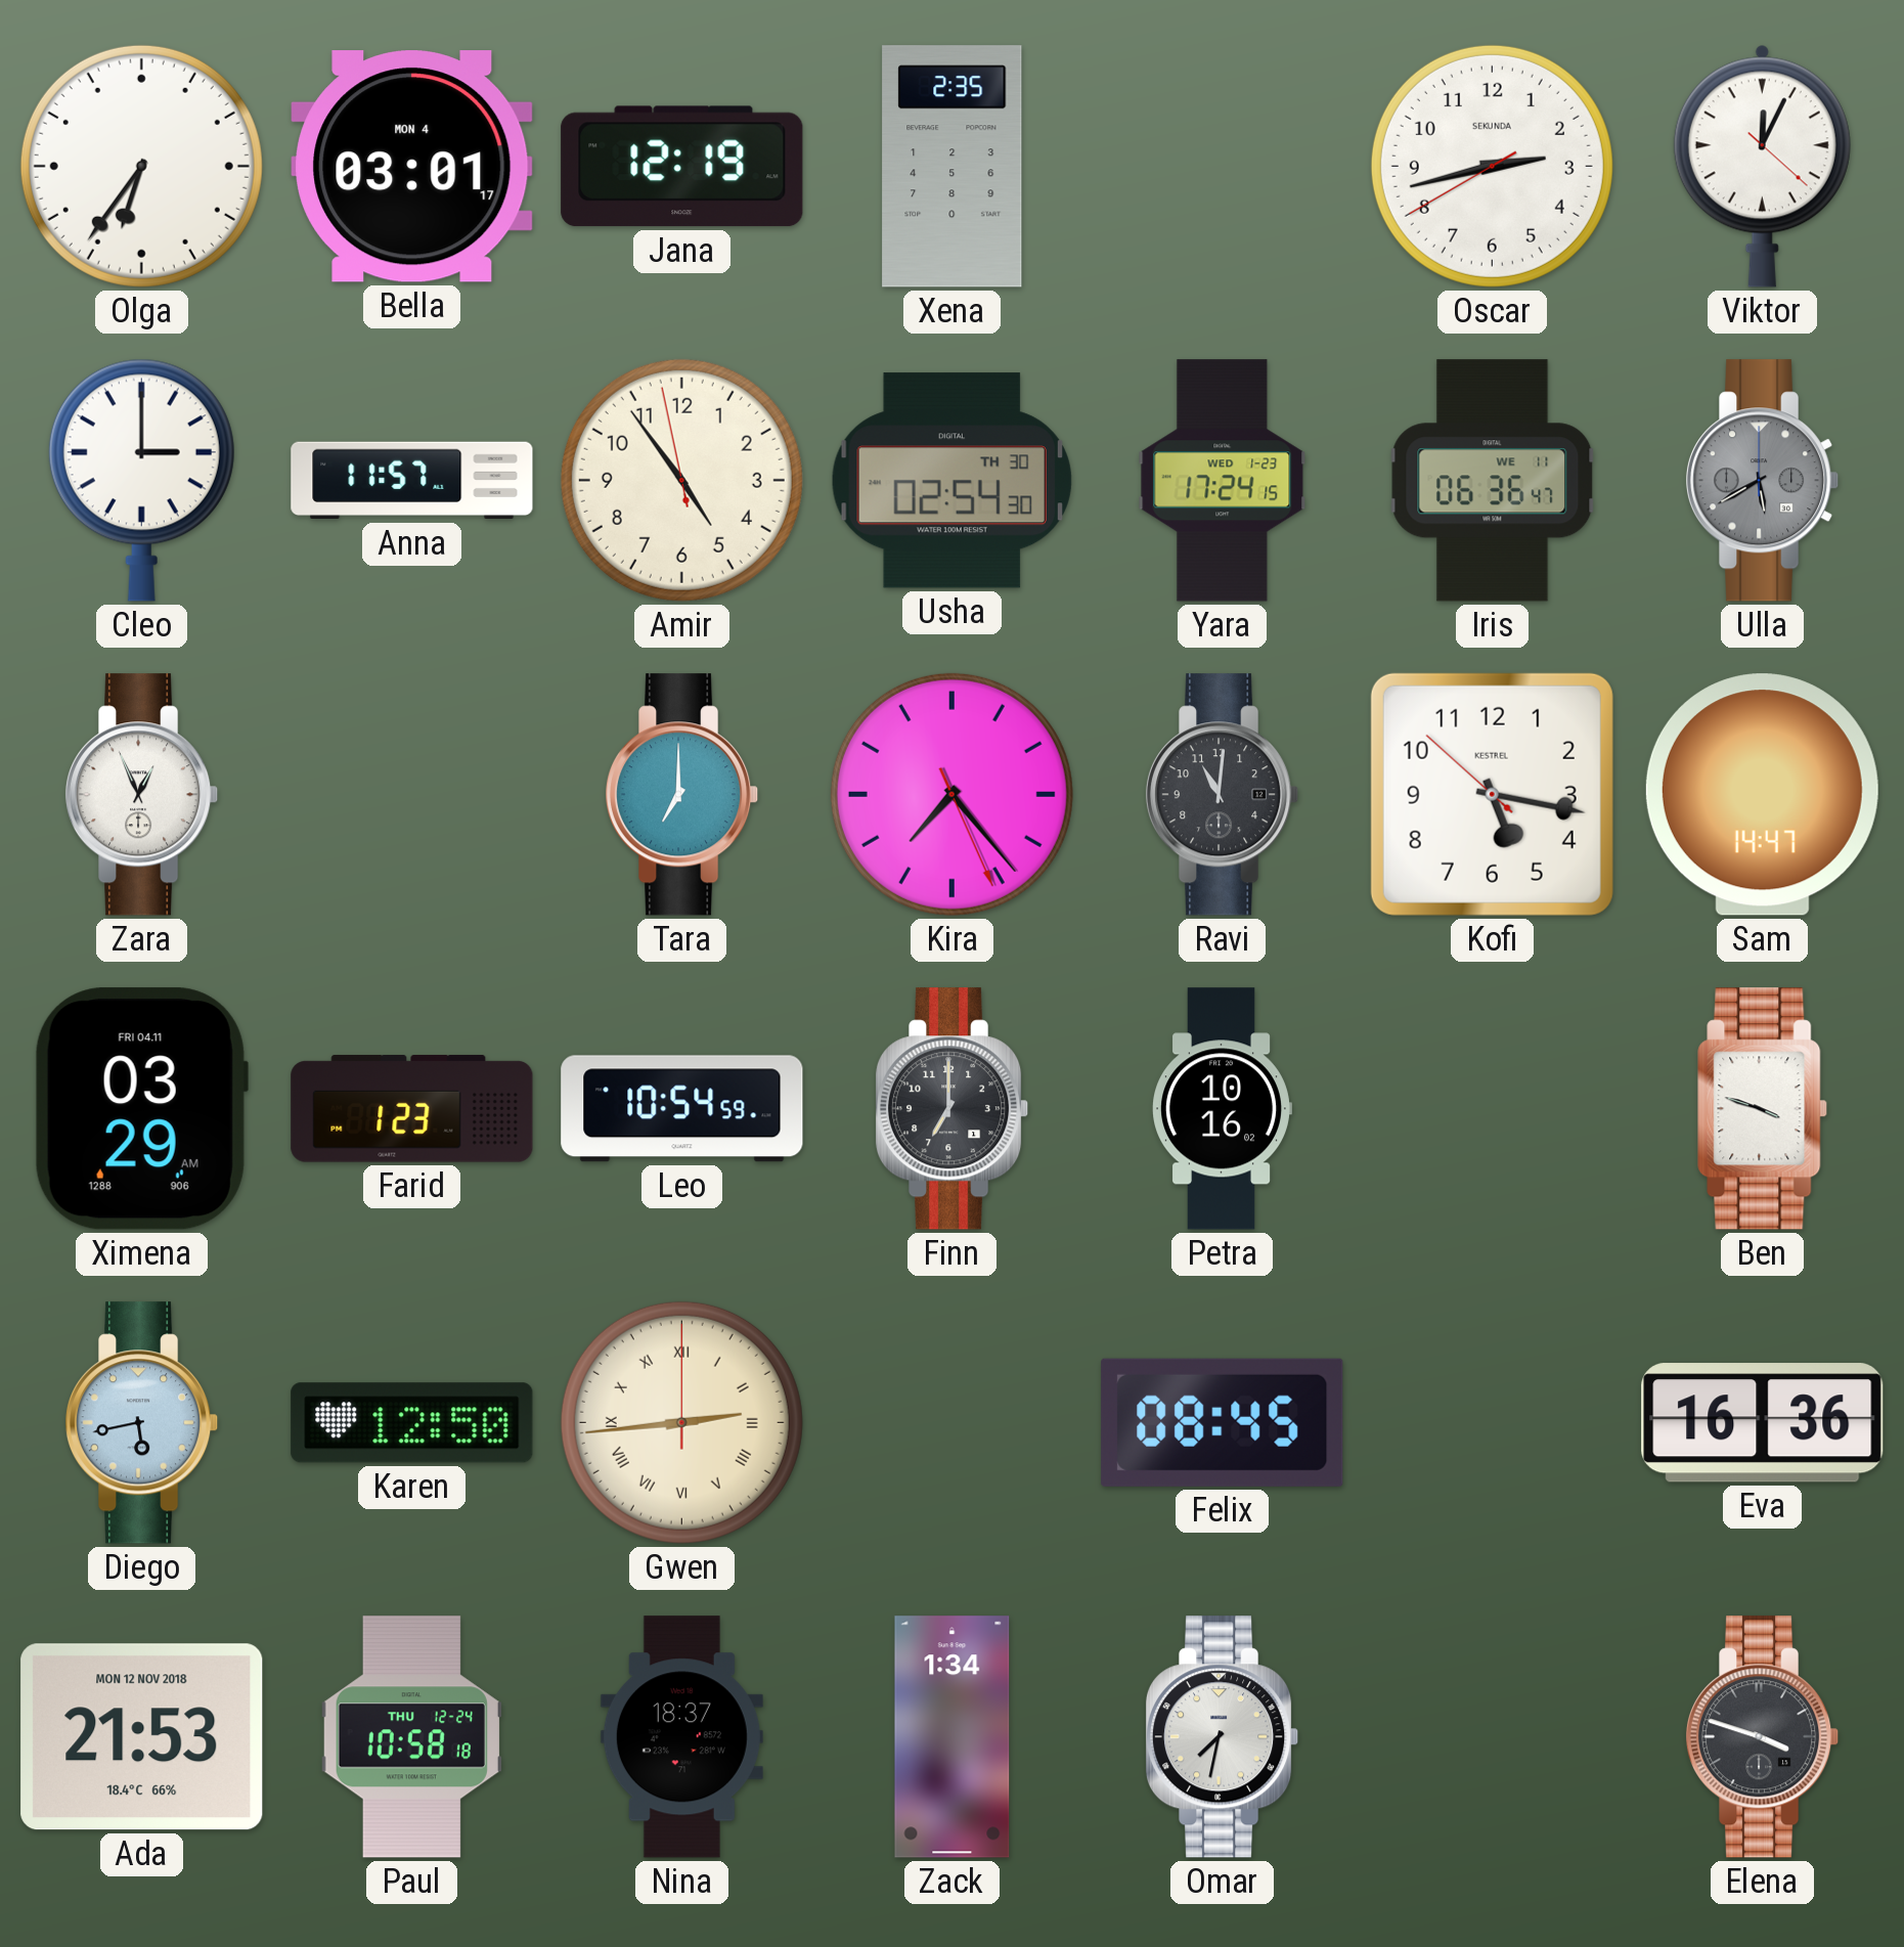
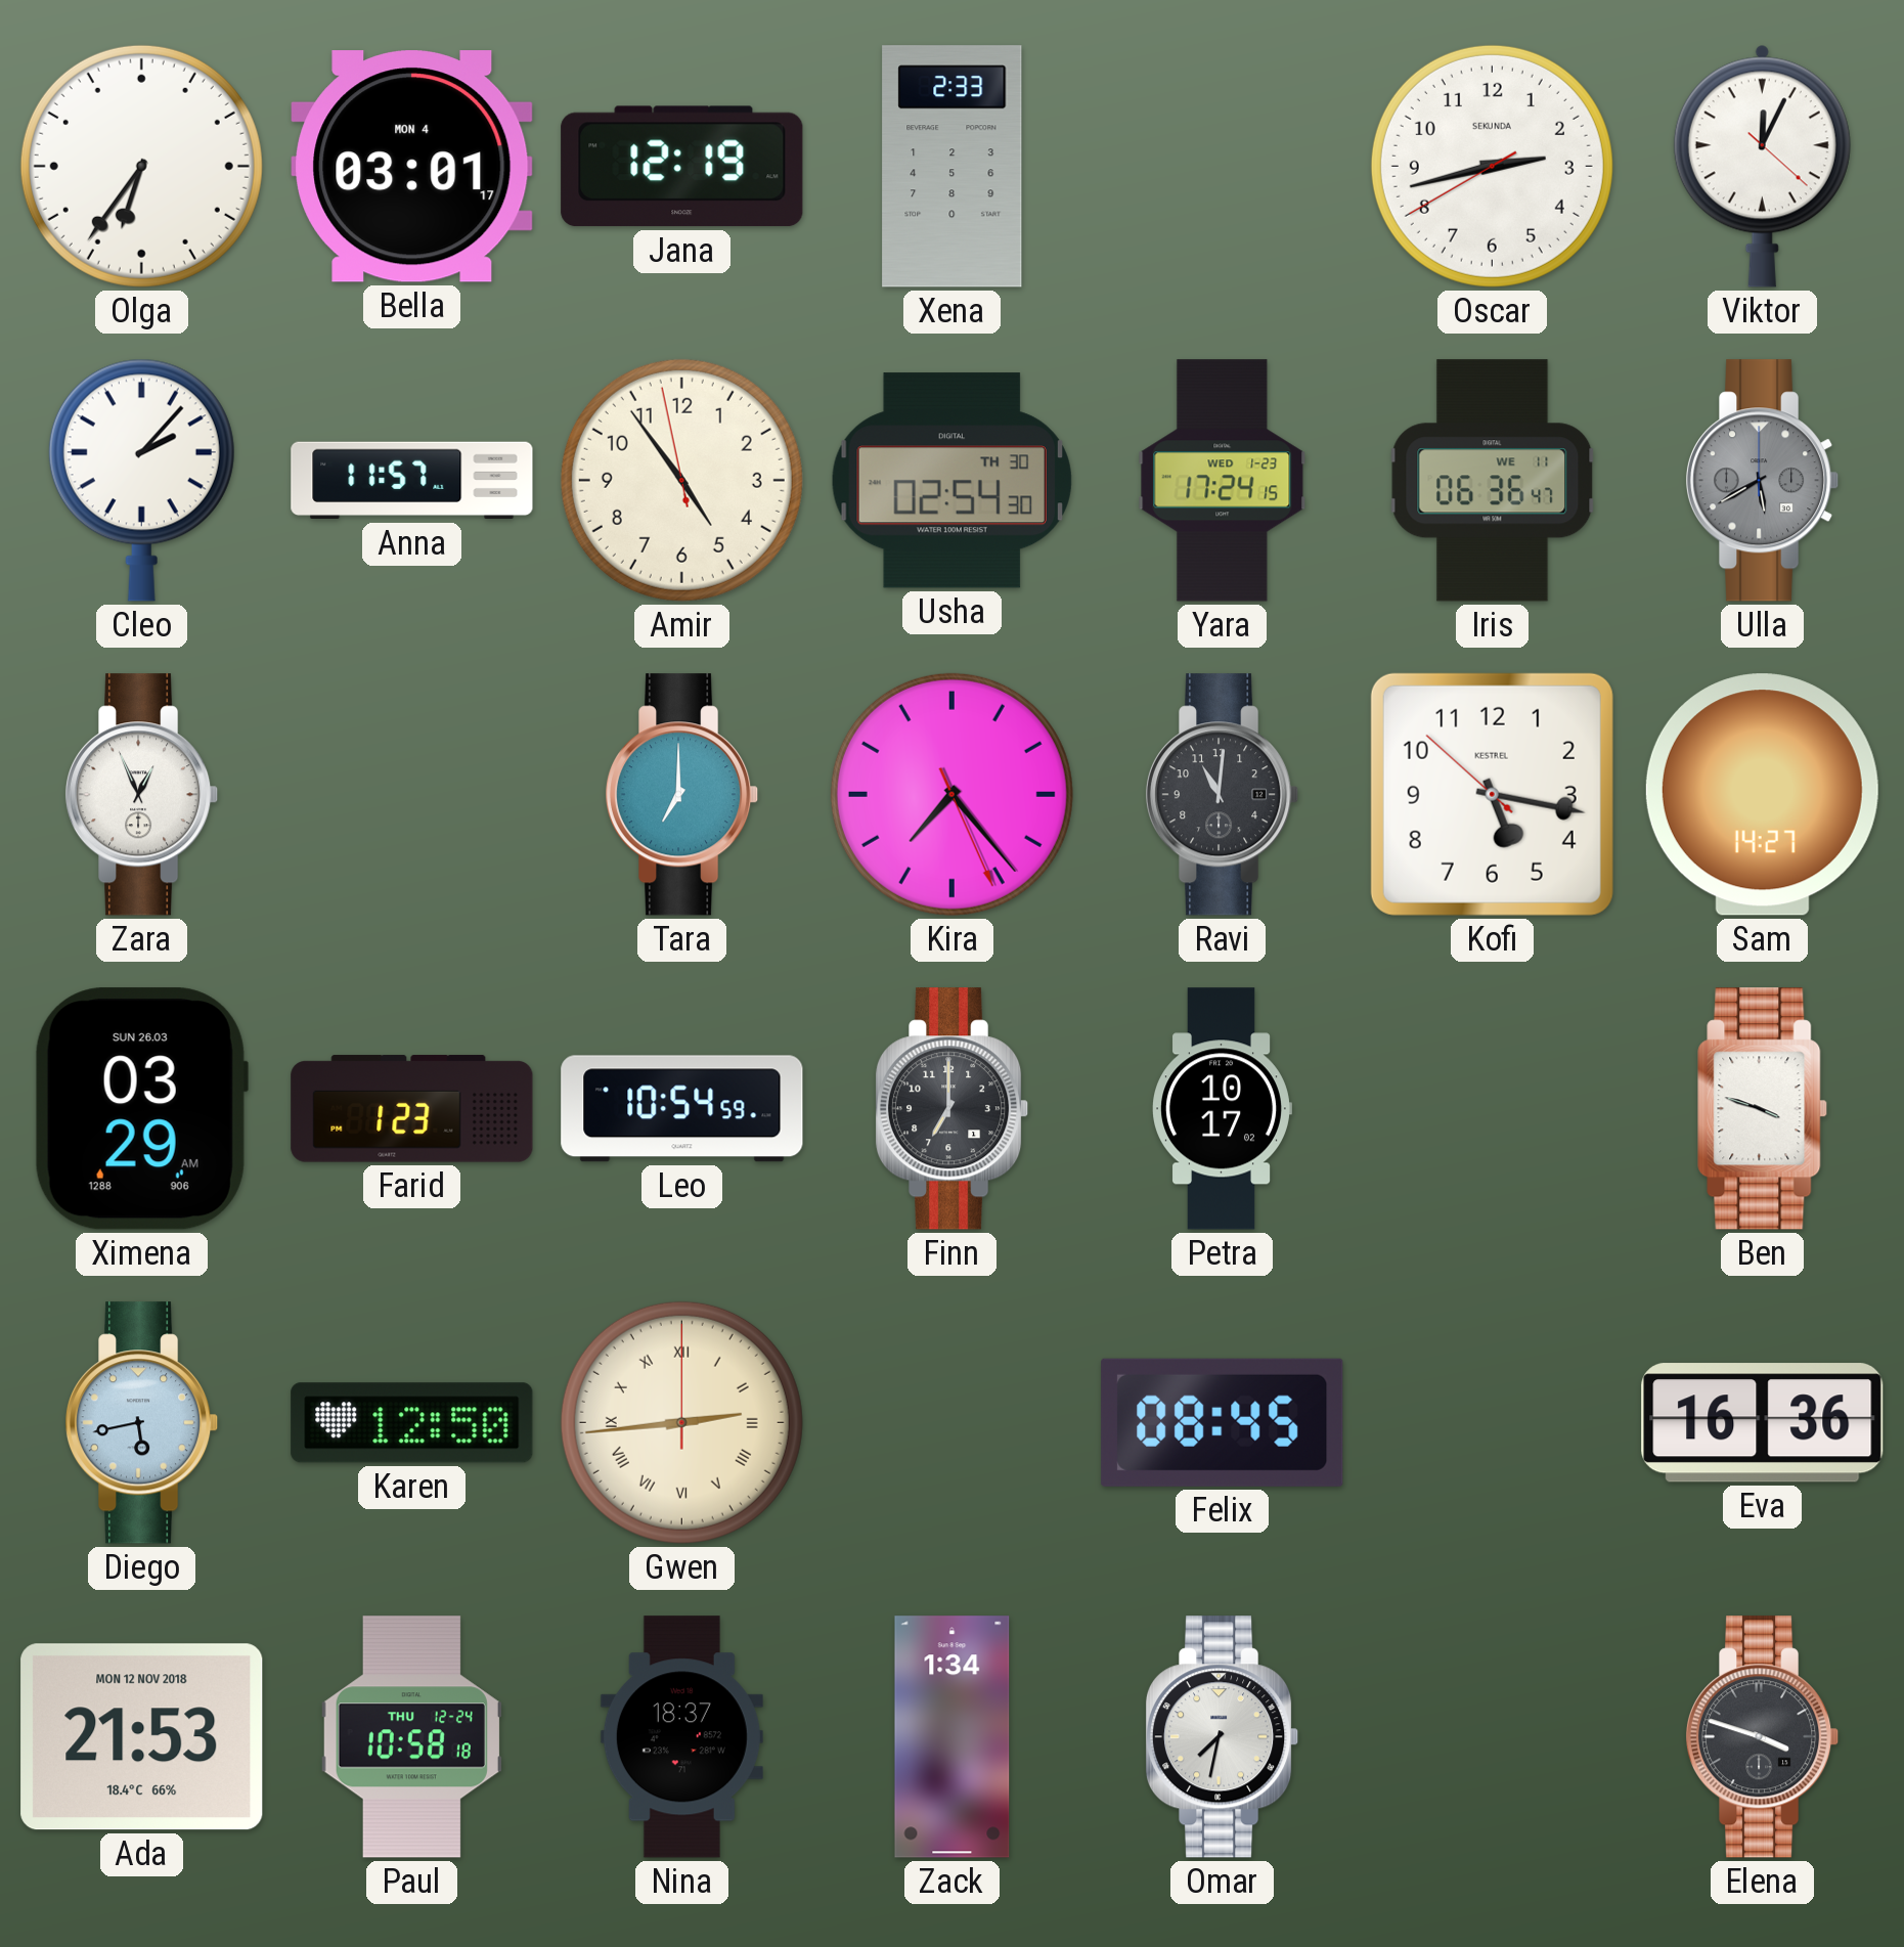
Xena: 2:35 -> 2:33 (953, 167)
Cleo: 3:00 -> 2:07 (141, 480)
Sam: 14:47 -> 14:27 (1762, 795)
Ximena date: FRI 04.11 -> SUN 26.03 (141, 1109)
Petra: 10:16 -> 10:17 (1223, 1109)
